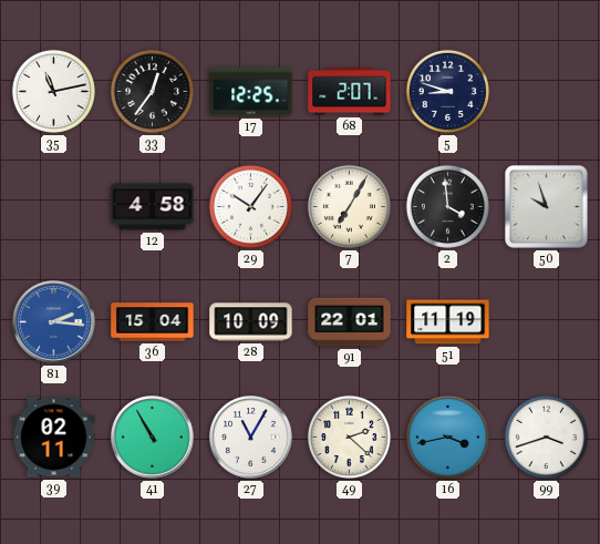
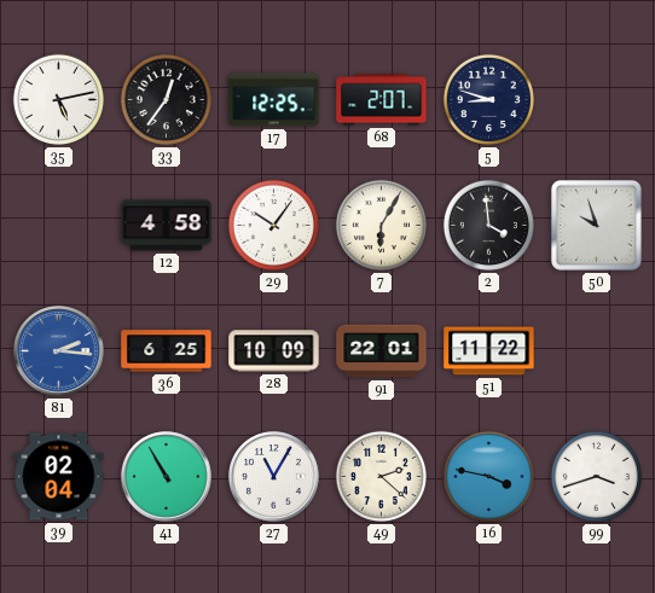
35: 11:13 -> 5:13 (58, 99)
7: 7:05 -> 6:05 (381, 225)
36: 15:04 -> 6:25 (167, 351)
51: 11:19 -> 11:22 (489, 351)
39: 02:11 -> 02:04 (59, 477)
16: 3:43 -> 3:47 (488, 476)
